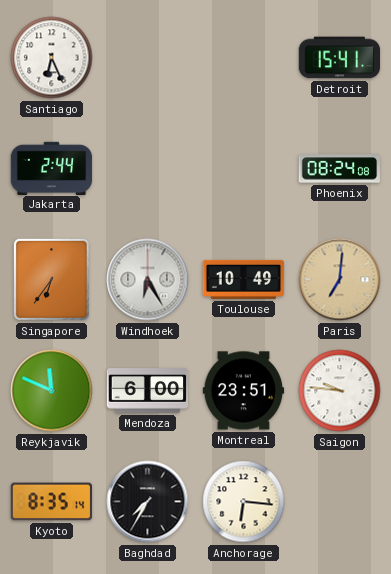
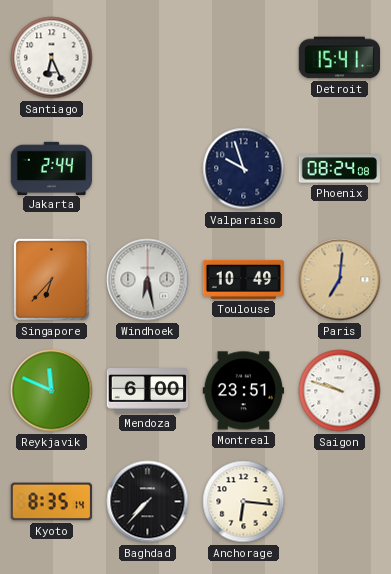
Valparaiso: none -> 9:57 (244, 169)
Singapore: 6:36 -> 6:37 (51, 279)
Windhoek: 6:25 -> 6:28 (148, 280)
Saigon: 9:46 -> 9:48 (340, 391)
Baghdad: 7:35 -> 7:37 (148, 502)
